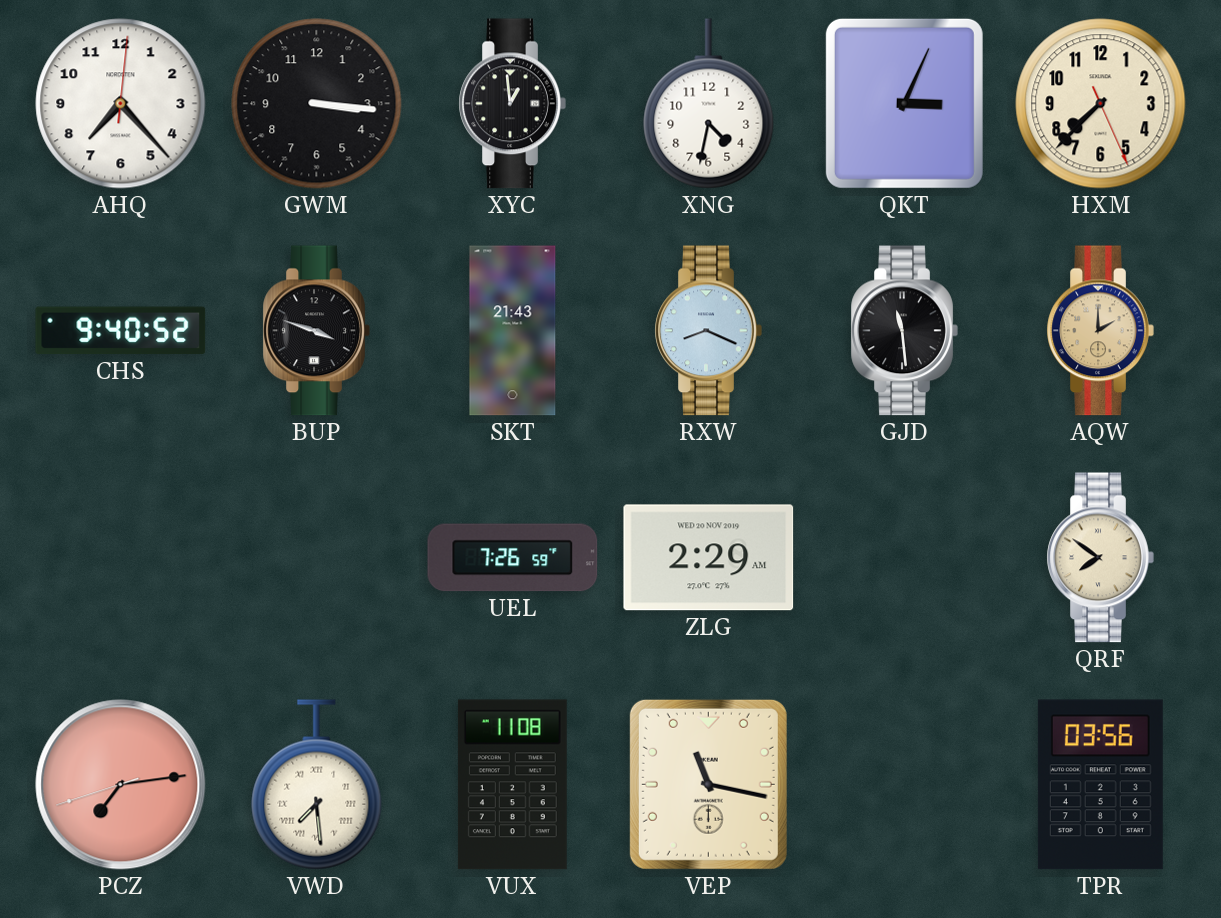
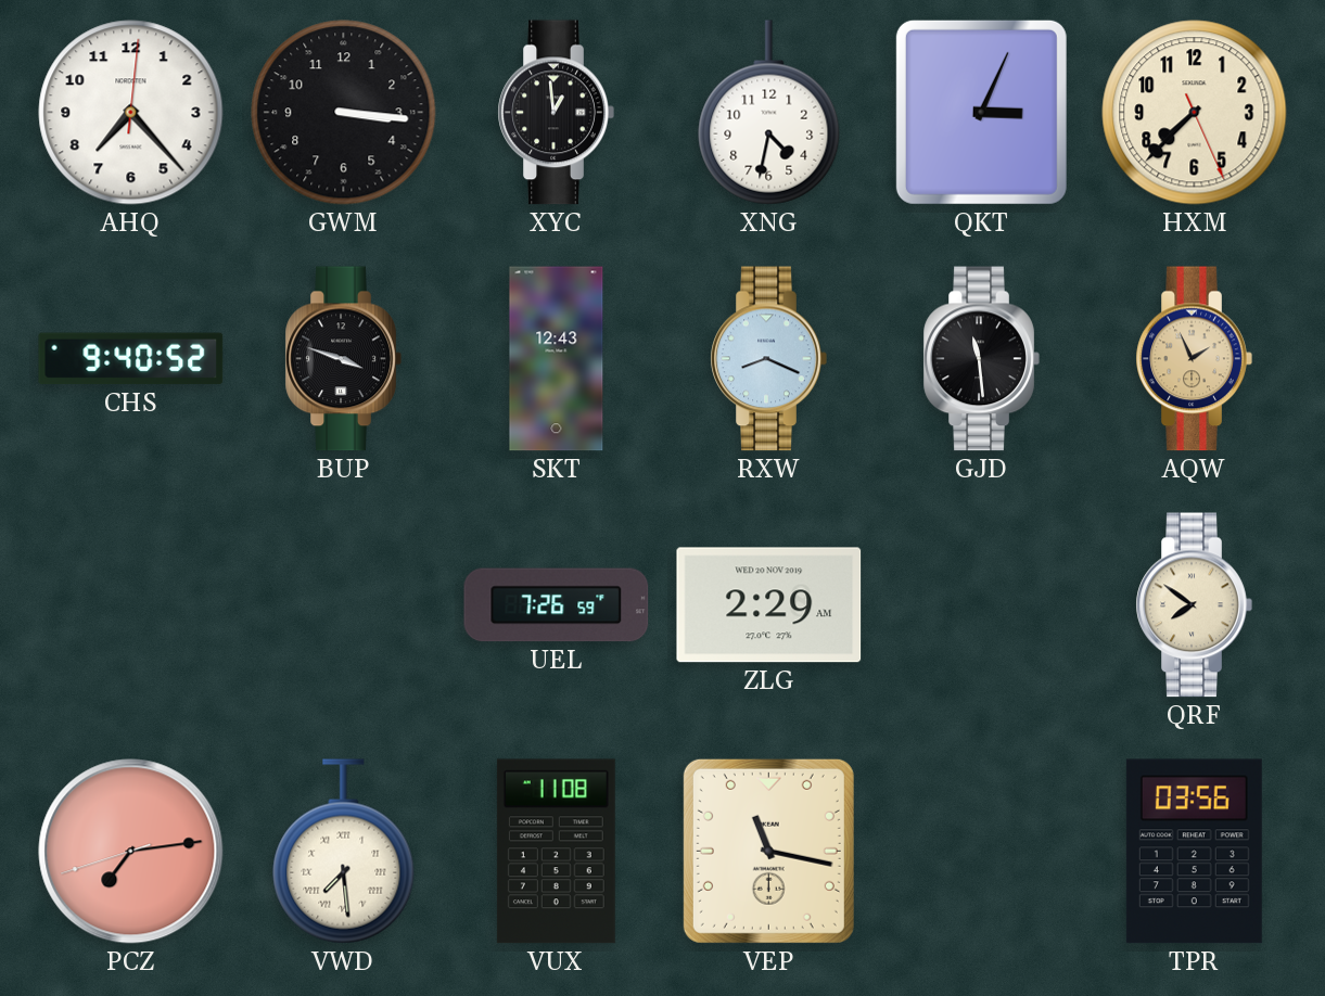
SKT: 21:43 -> 12:43 (557, 359)
AQW: 2:00 -> 1:56 (1194, 359)
